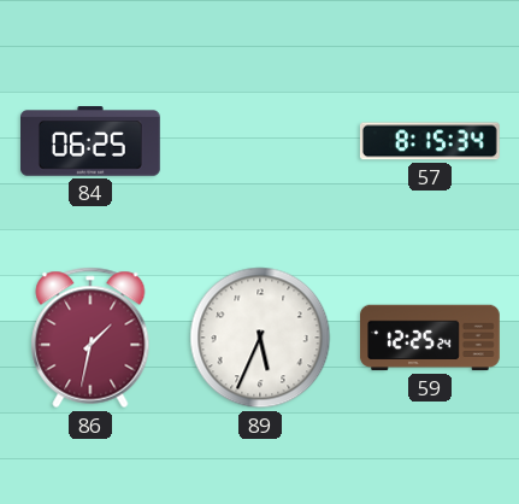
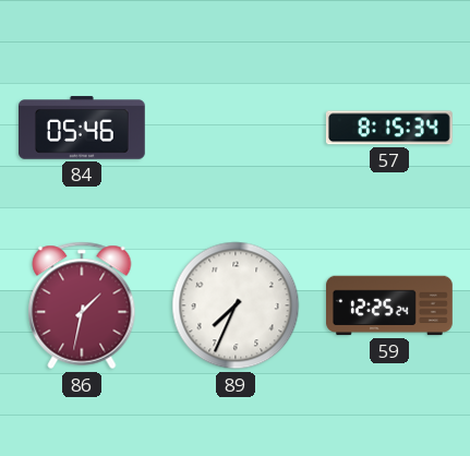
84: 06:25 -> 05:46 (83, 128)
89: 5:34 -> 7:34 (236, 305)
